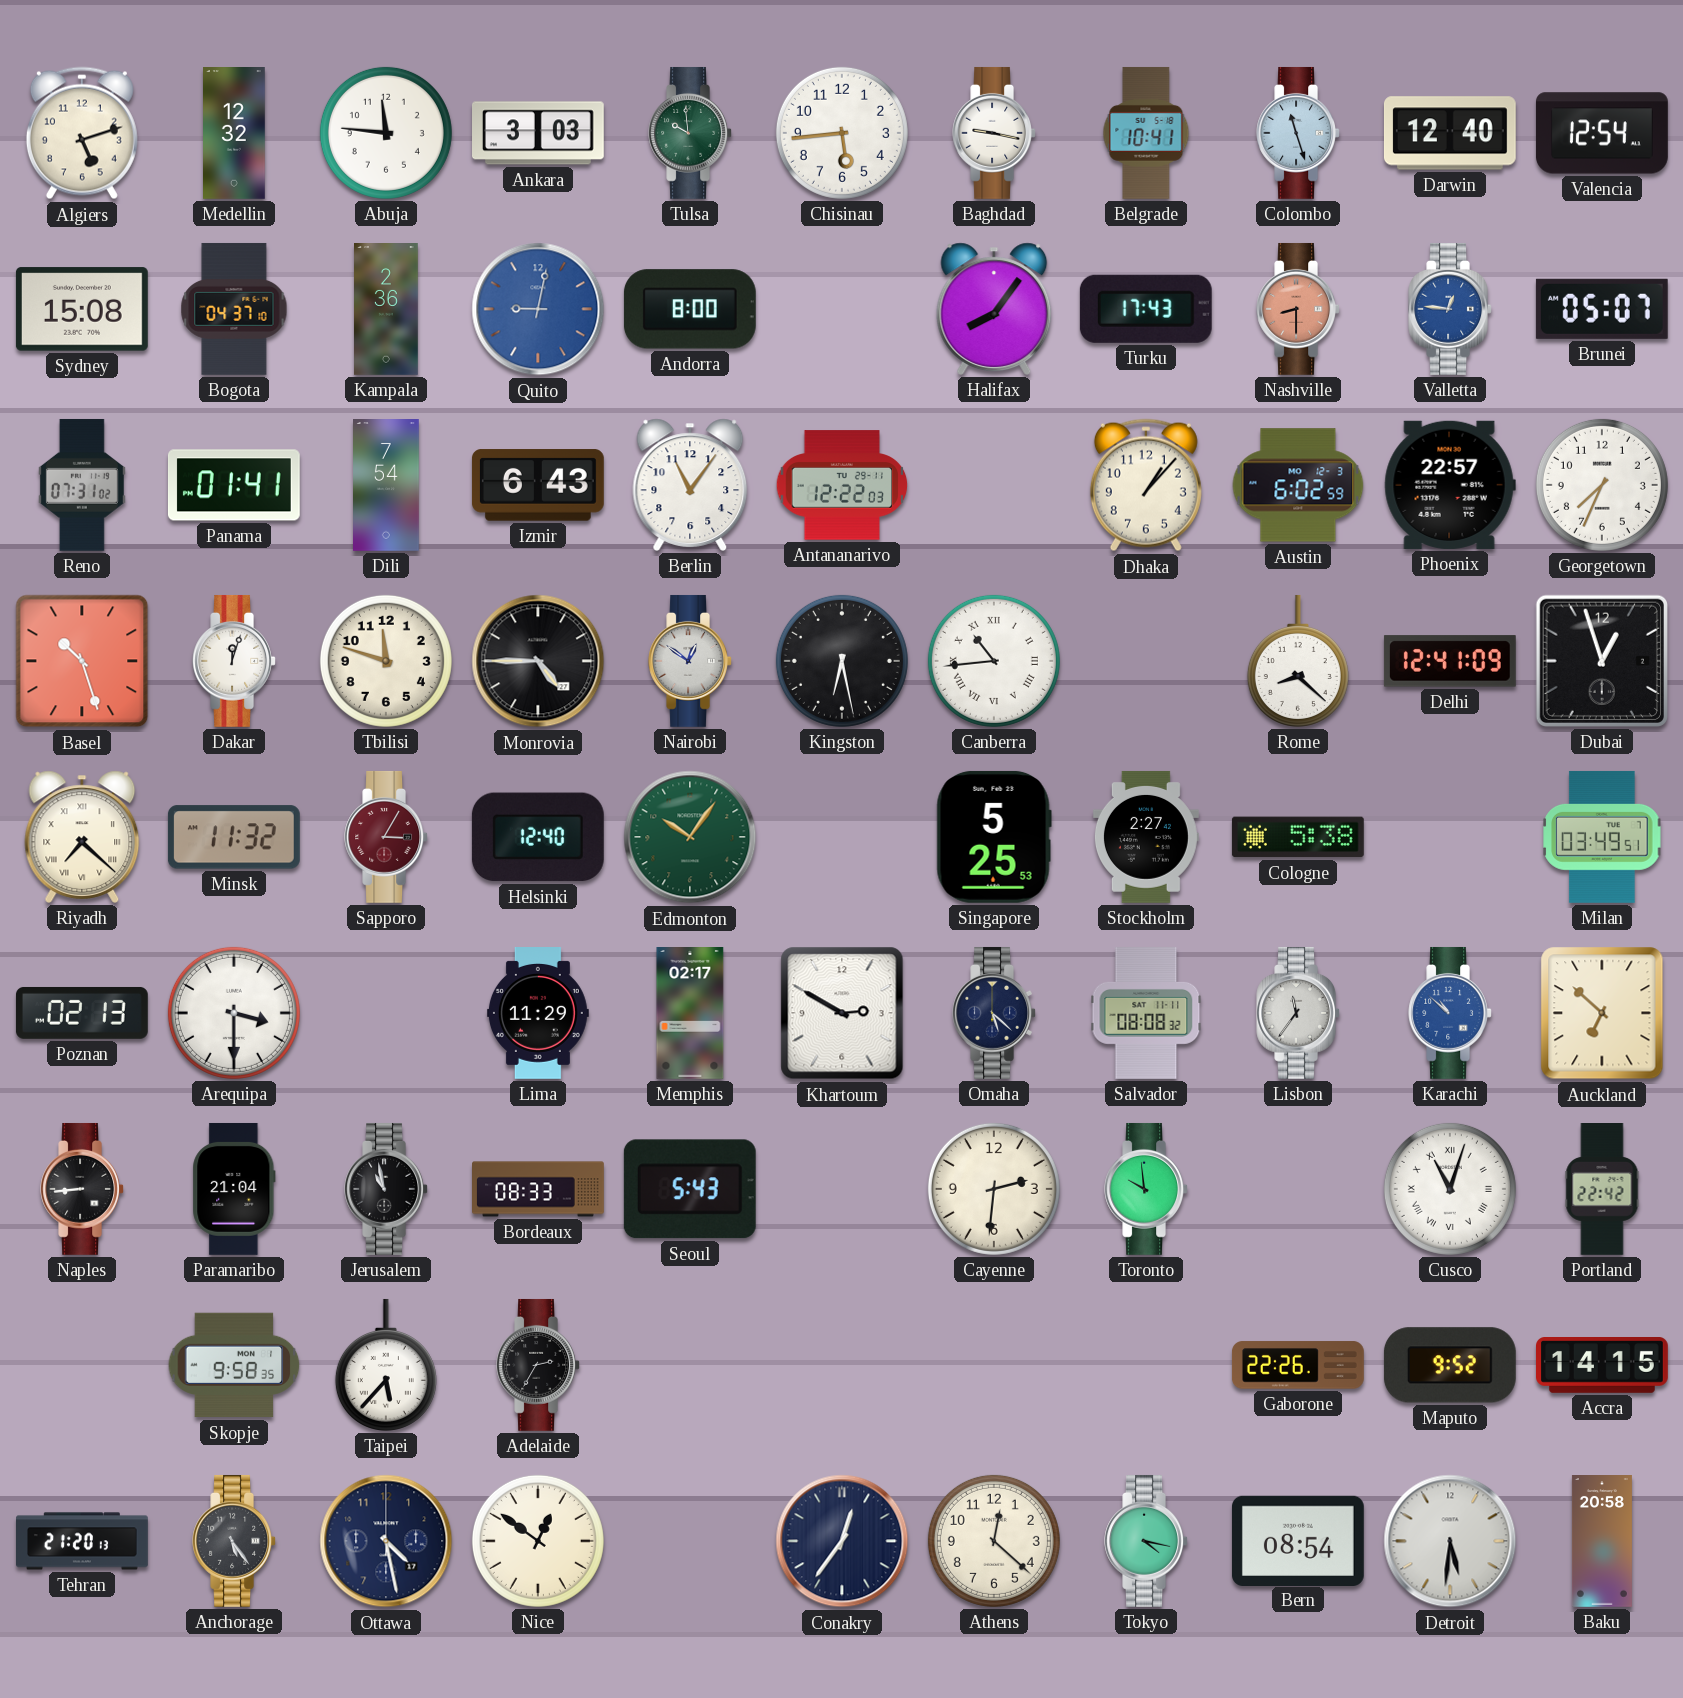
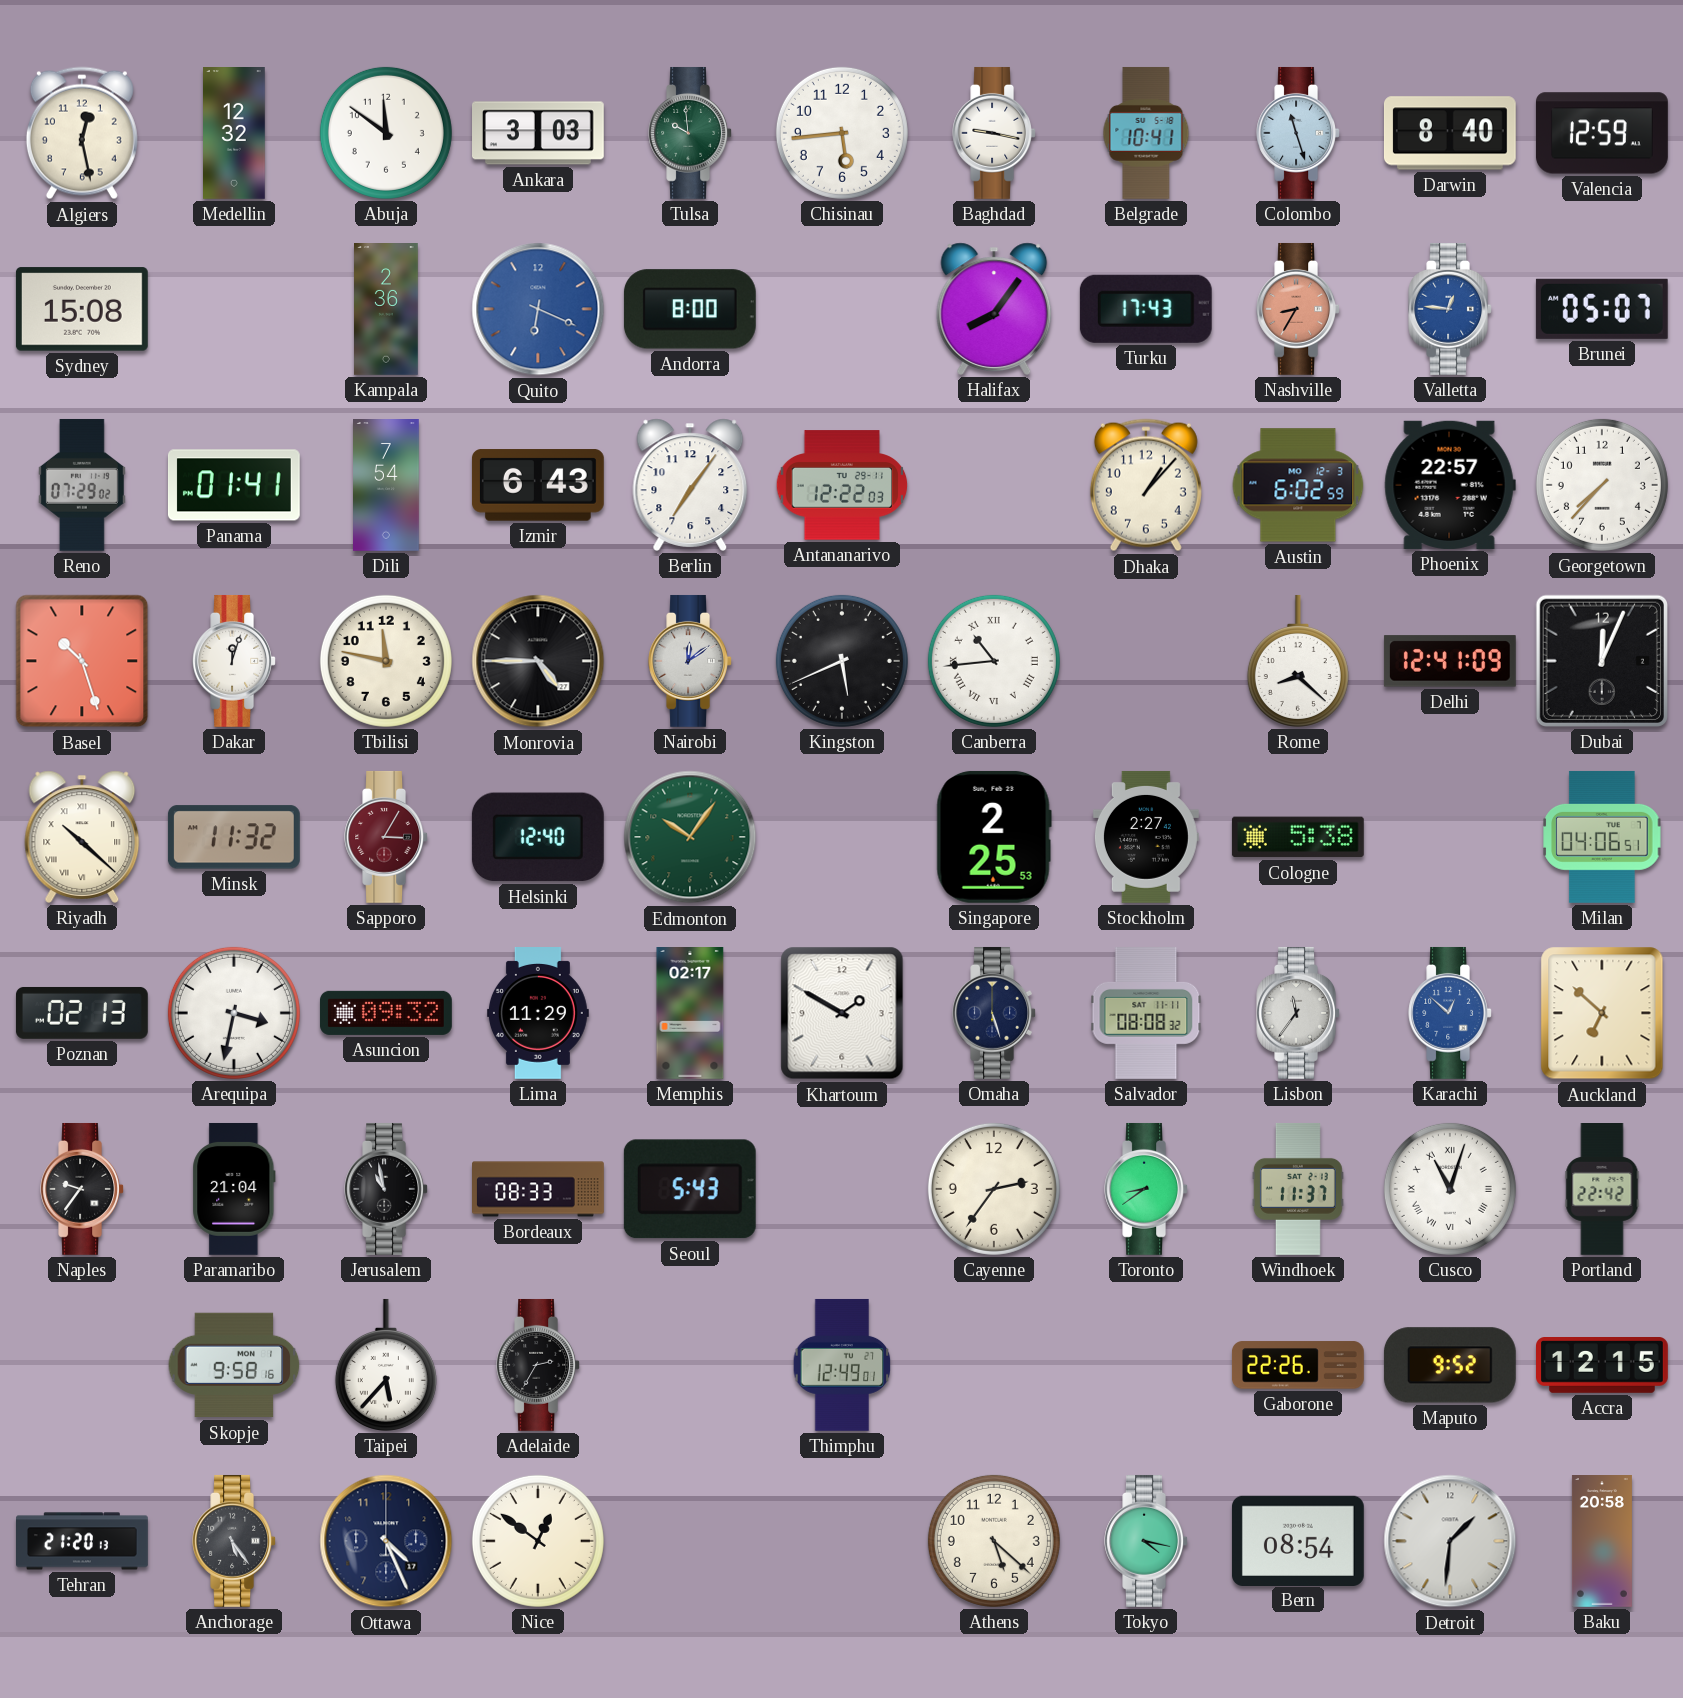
Algiers: 5:12 -> 12:28 (82, 133)
Abuja: 11:46 -> 11:51 (386, 133)
Darwin: 12:40 -> 8:40 (1450, 133)
Valencia: 12:54 -> 12:59 (1602, 133)
Bogota: 04:37 -> none (234, 309)
Quito: 9:02 -> 6:19 (538, 309)
Nashville: 8:30 -> 8:35 (1298, 309)
Reno: 07:31 -> 07:29 (82, 485)
Berlin: 11:06 -> 7:06 (690, 485)
Georgetown: 7:34 -> 7:37 (1602, 485)
Tbilisi: 11:48 -> 11:47 (386, 661)
Nairobi: 12:51 -> 12:09 (690, 661)
Kingston: 6:28 -> 5:41 (842, 661)
Dubai: 12:57 -> 12:04 (1602, 661)
Riyadh: 7:22 -> 10:22 (82, 837)
Singapore: 5:25 -> 2:25 (994, 837)
Milan: 03:49 -> 04:06 (1602, 837)
Arequipa: 3:30 -> 3:32 (234, 1013)
Asuncion: none -> 09:32 (386, 1013)
Khartoum: 2:50 -> 1:50 (842, 1013)
Omaha: 5:22 -> 5:27 (994, 1013)
Karachi: 10:52 -> 12:52 (1450, 1013)
Naples: 8:44 -> 9:36 (82, 1189)
Cayenne: 2:31 -> 2:36 (994, 1189)
Toronto: 9:59 -> 8:39 (1146, 1189)
Windhoek: none -> 11:37 (1298, 1189)
Skopje: 9:58:35 -> 9:58:16 (234, 1365)
Thimphu: none -> 12:49 (842, 1365)
Accra: 14:15 -> 12:15 (1603, 1366)
Ottawa: 4:28 -> 4:26 (386, 1541)
Conakry: 12:36 -> none (842, 1541)
Athens: 12:22 -> 5:22 (994, 1541)
Detroit: 5:31 -> 1:31 (1450, 1541)
